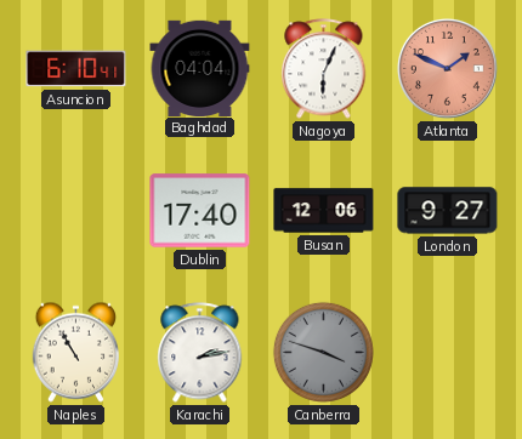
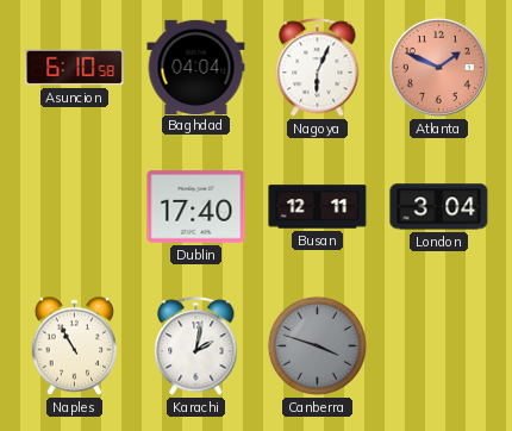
Asuncion: 6:10:41 -> 6:10:58 (75, 68)
Busan: 12:06 -> 12:11 (318, 207)
London: 9:27 -> 3:04 (439, 207)
Karachi: 2:13 -> 2:02 (196, 346)
